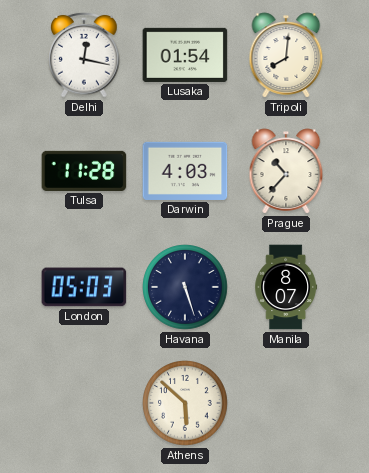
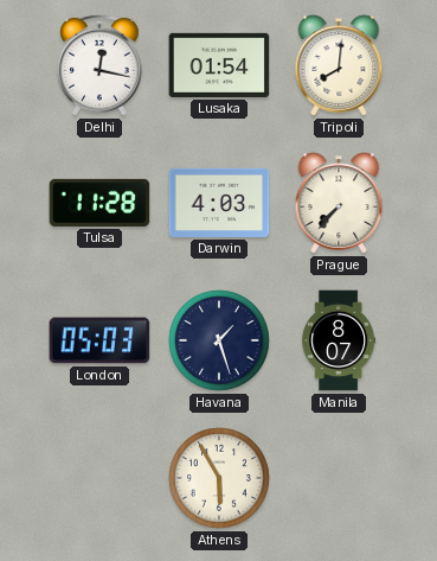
Prague: 10:37 -> 7:37 (339, 203)
Havana: 5:27 -> 1:27 (219, 340)
Athens: 5:52 -> 5:55 (219, 478)
